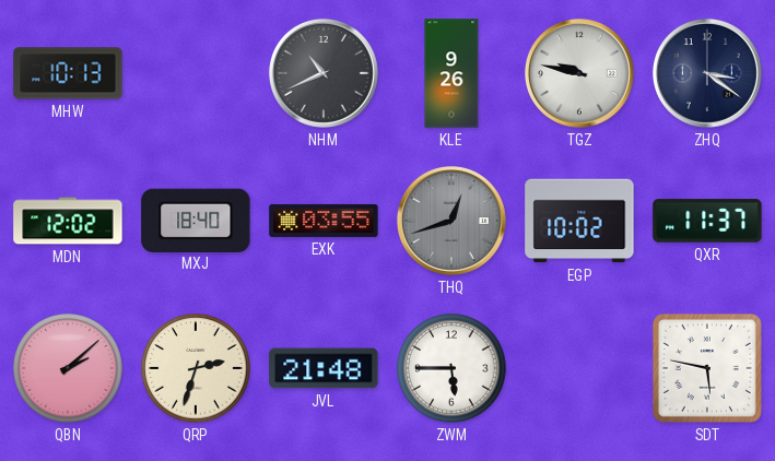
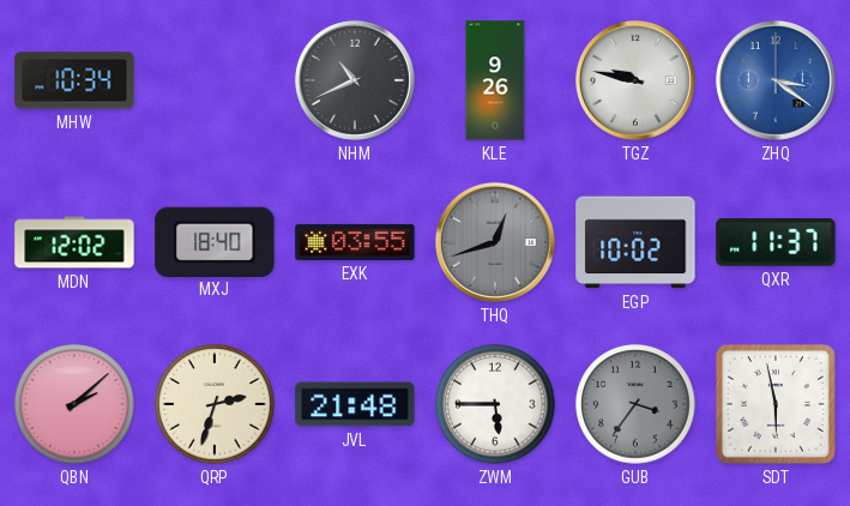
MHW: 10:13 -> 10:34 (74, 80)
ZHQ dial: navy -> blue (776, 80)
GUB: none -> 3:36 (635, 404)
SDT: 5:47 -> 5:58 (776, 404)
